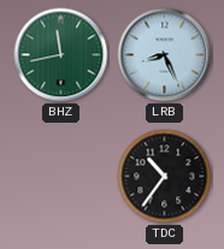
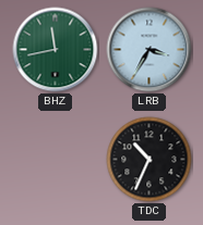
LRB: 8:26 -> 3:35 (150, 50)
TDC: 10:36 -> 10:34 (150, 160)
